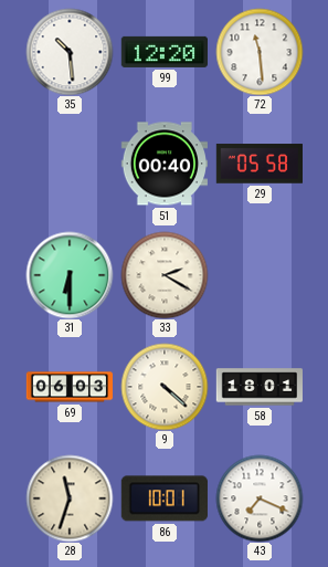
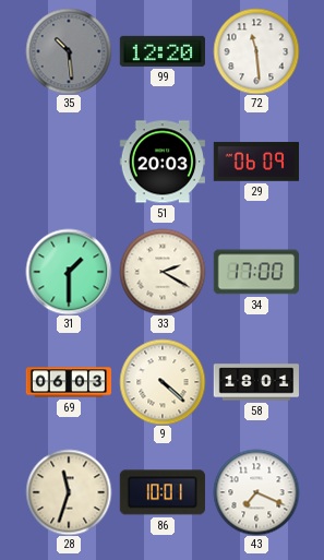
35 dial: white -> grey (69, 51)
51: 00:40 -> 20:03 (161, 162)
29: 05:58 -> 06:09 (255, 162)
31: 6:30 -> 1:30 (69, 272)
34: none -> 17:00 (255, 272)
